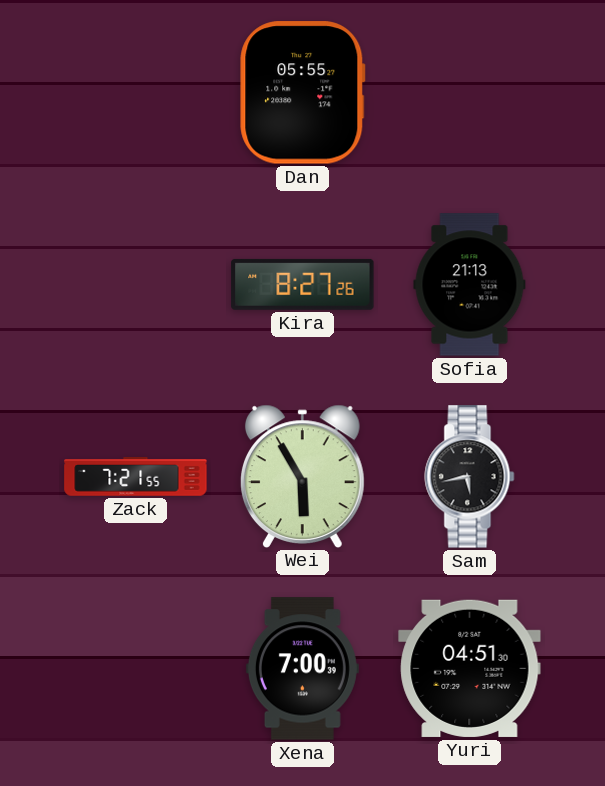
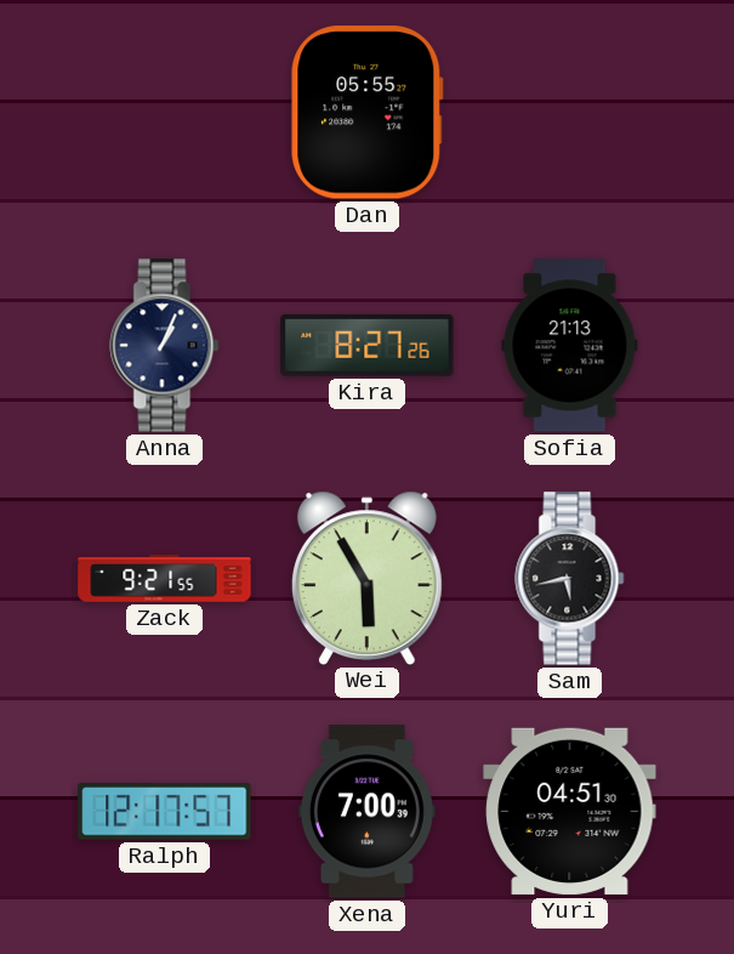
Anna: none -> 1:04 (165, 346)
Zack: 7:21 -> 9:21 (165, 579)
Ralph: none -> 12:17 (165, 812)
